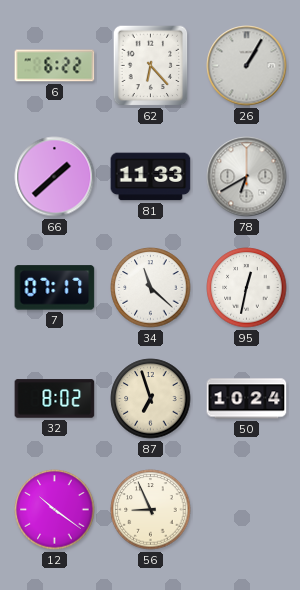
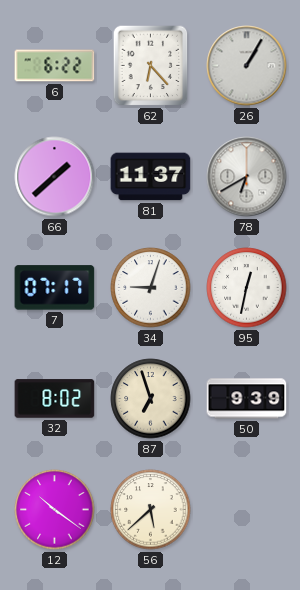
81: 11:33 -> 11:37 (151, 177)
34: 11:22 -> 9:03 (151, 288)
50: 10:24 -> 9:39 (247, 399)
56: 8:56 -> 5:38 (151, 510)
